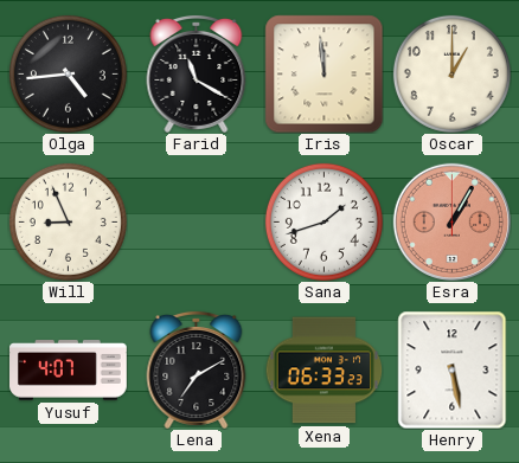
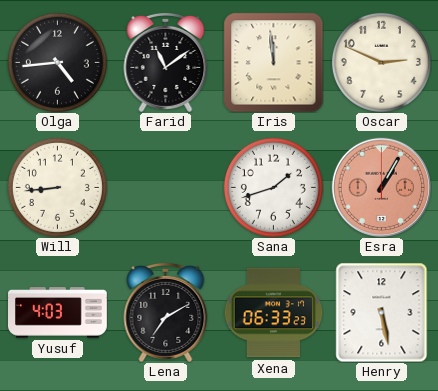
Farid: 11:20 -> 11:09 (166, 62)
Oscar: 1:00 -> 2:49 (381, 62)
Will: 8:56 -> 8:44 (57, 187)
Yusuf: 4:07 -> 4:03 (58, 313)
